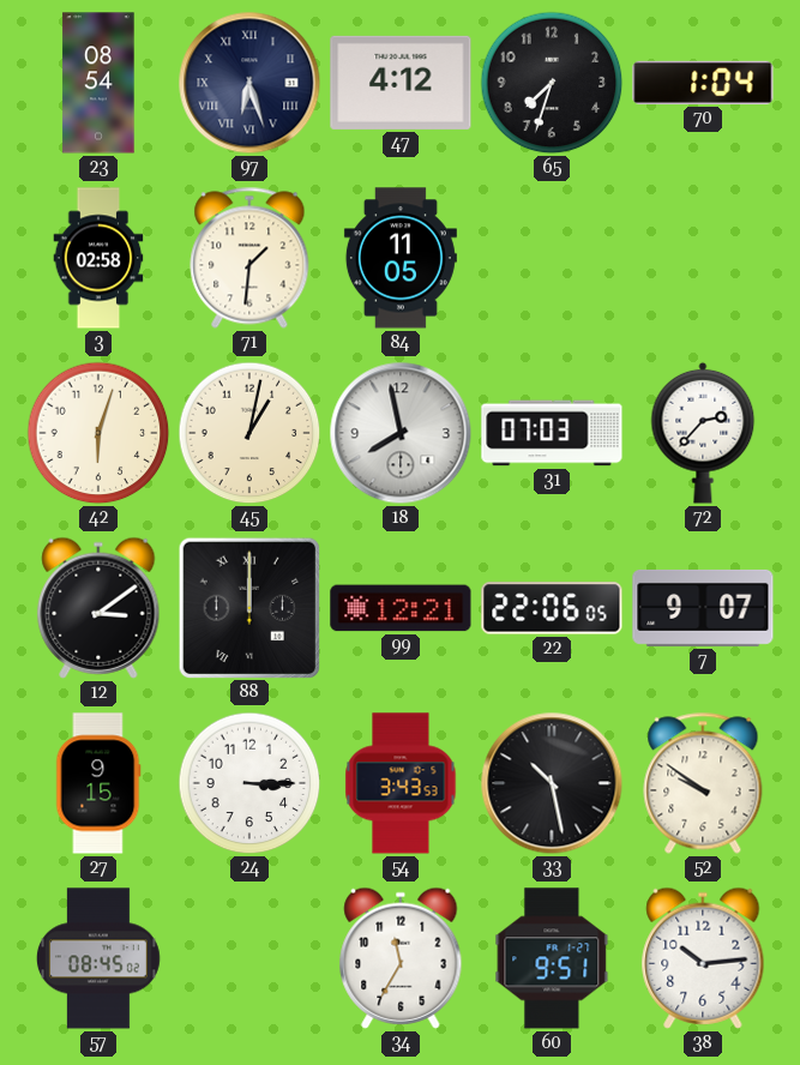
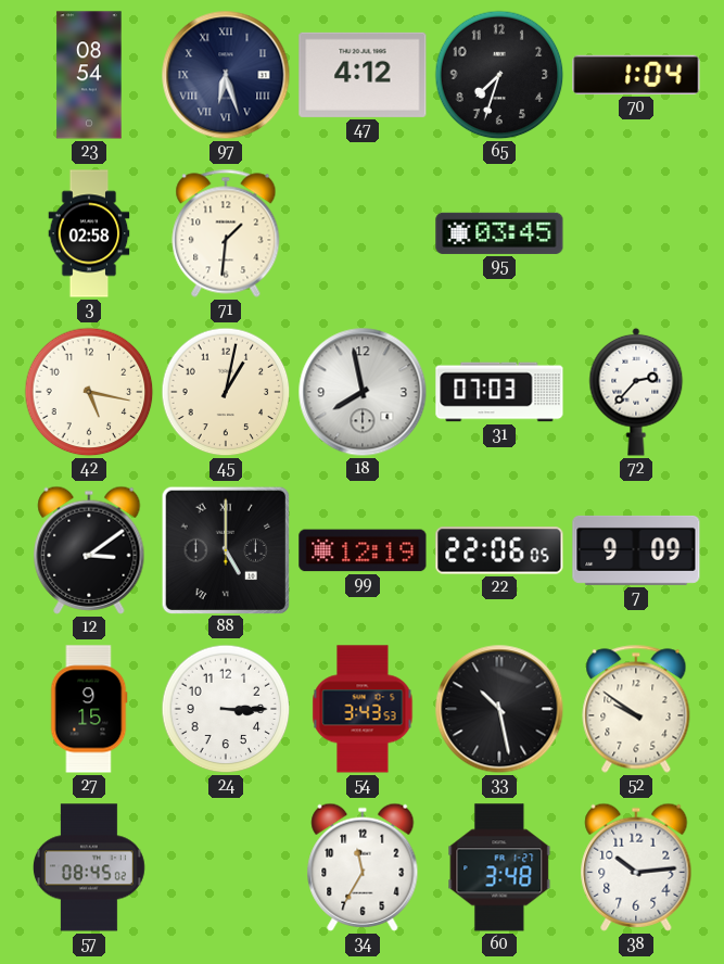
84: 11:05 -> none (401, 258)
95: none -> 03:45 (499, 233)
42: 6:03 -> 5:17 (89, 392)
88: 12:00 -> 5:00 (225, 549)
99: 12:21 -> 12:19 (363, 550)
7: 9:07 -> 9:09 (636, 550)
60: 9:51 -> 3:48 (499, 867)
